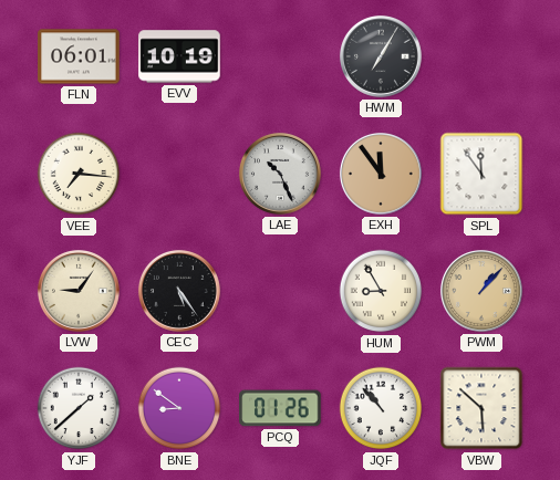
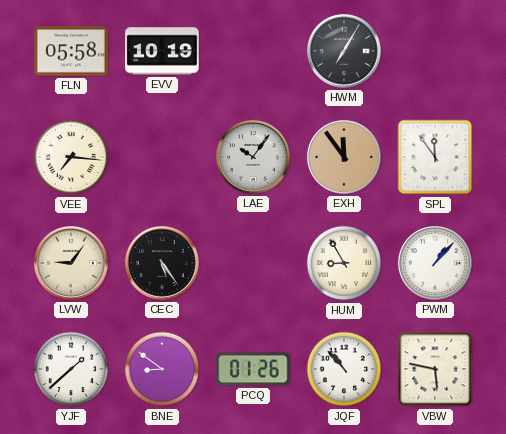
FLN: 06:01 -> 05:58 (71, 51)
LAE: 10:26 -> 10:06 (253, 157)
PWM dial: champagne -> white (435, 263)
VBW: 5:52 -> 5:47 (435, 369)
